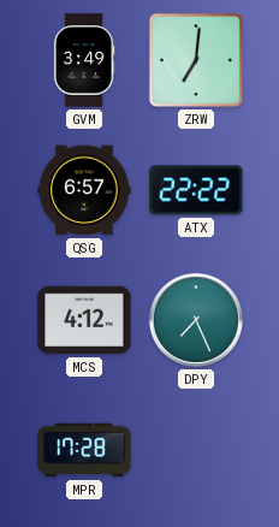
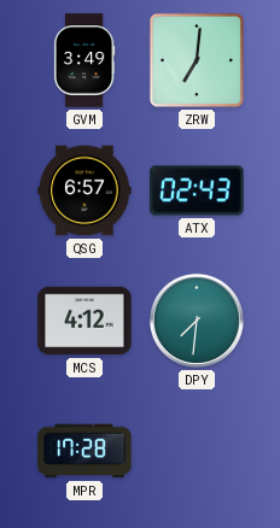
ATX: 22:22 -> 02:43 (197, 190)
DPY: 7:26 -> 7:31 (197, 321)
